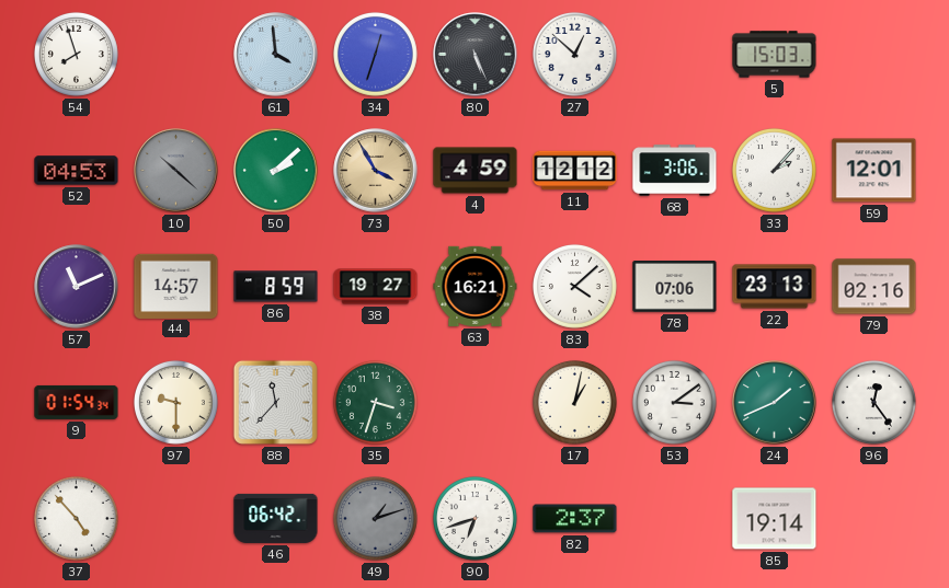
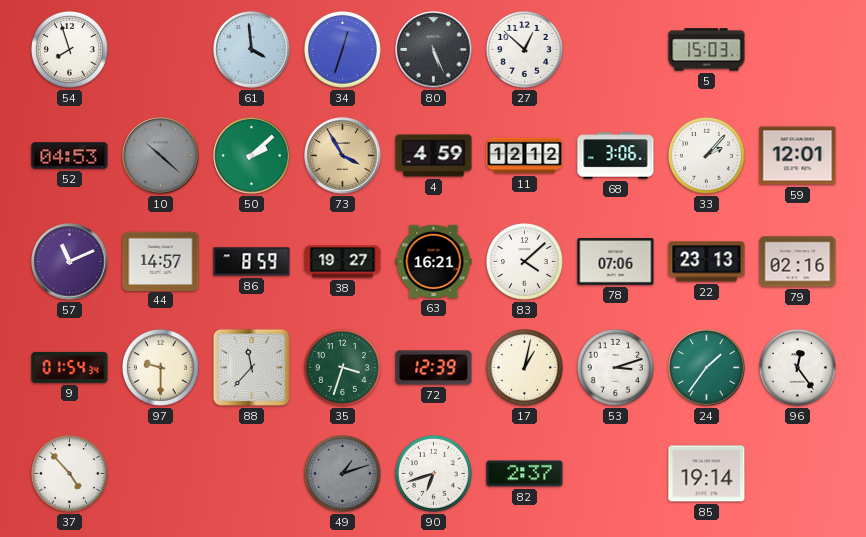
72: none -> 12:39 (434, 368)
53: 3:09 -> 3:12 (615, 367)
24: 1:41 -> 1:36 (707, 368)
46: 06:42 -> none (276, 518)
